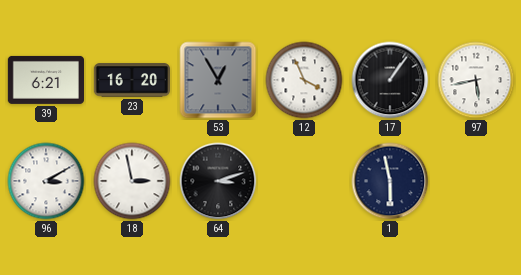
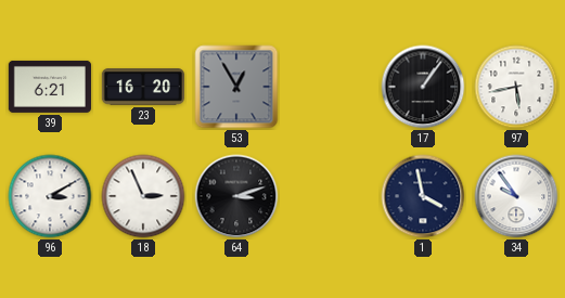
12: 3:56 -> none (304, 80)
18: 2:58 -> 2:56 (143, 196)
1: 5:58 -> 3:58 (423, 196)
34: none -> 9:54 (516, 196)
